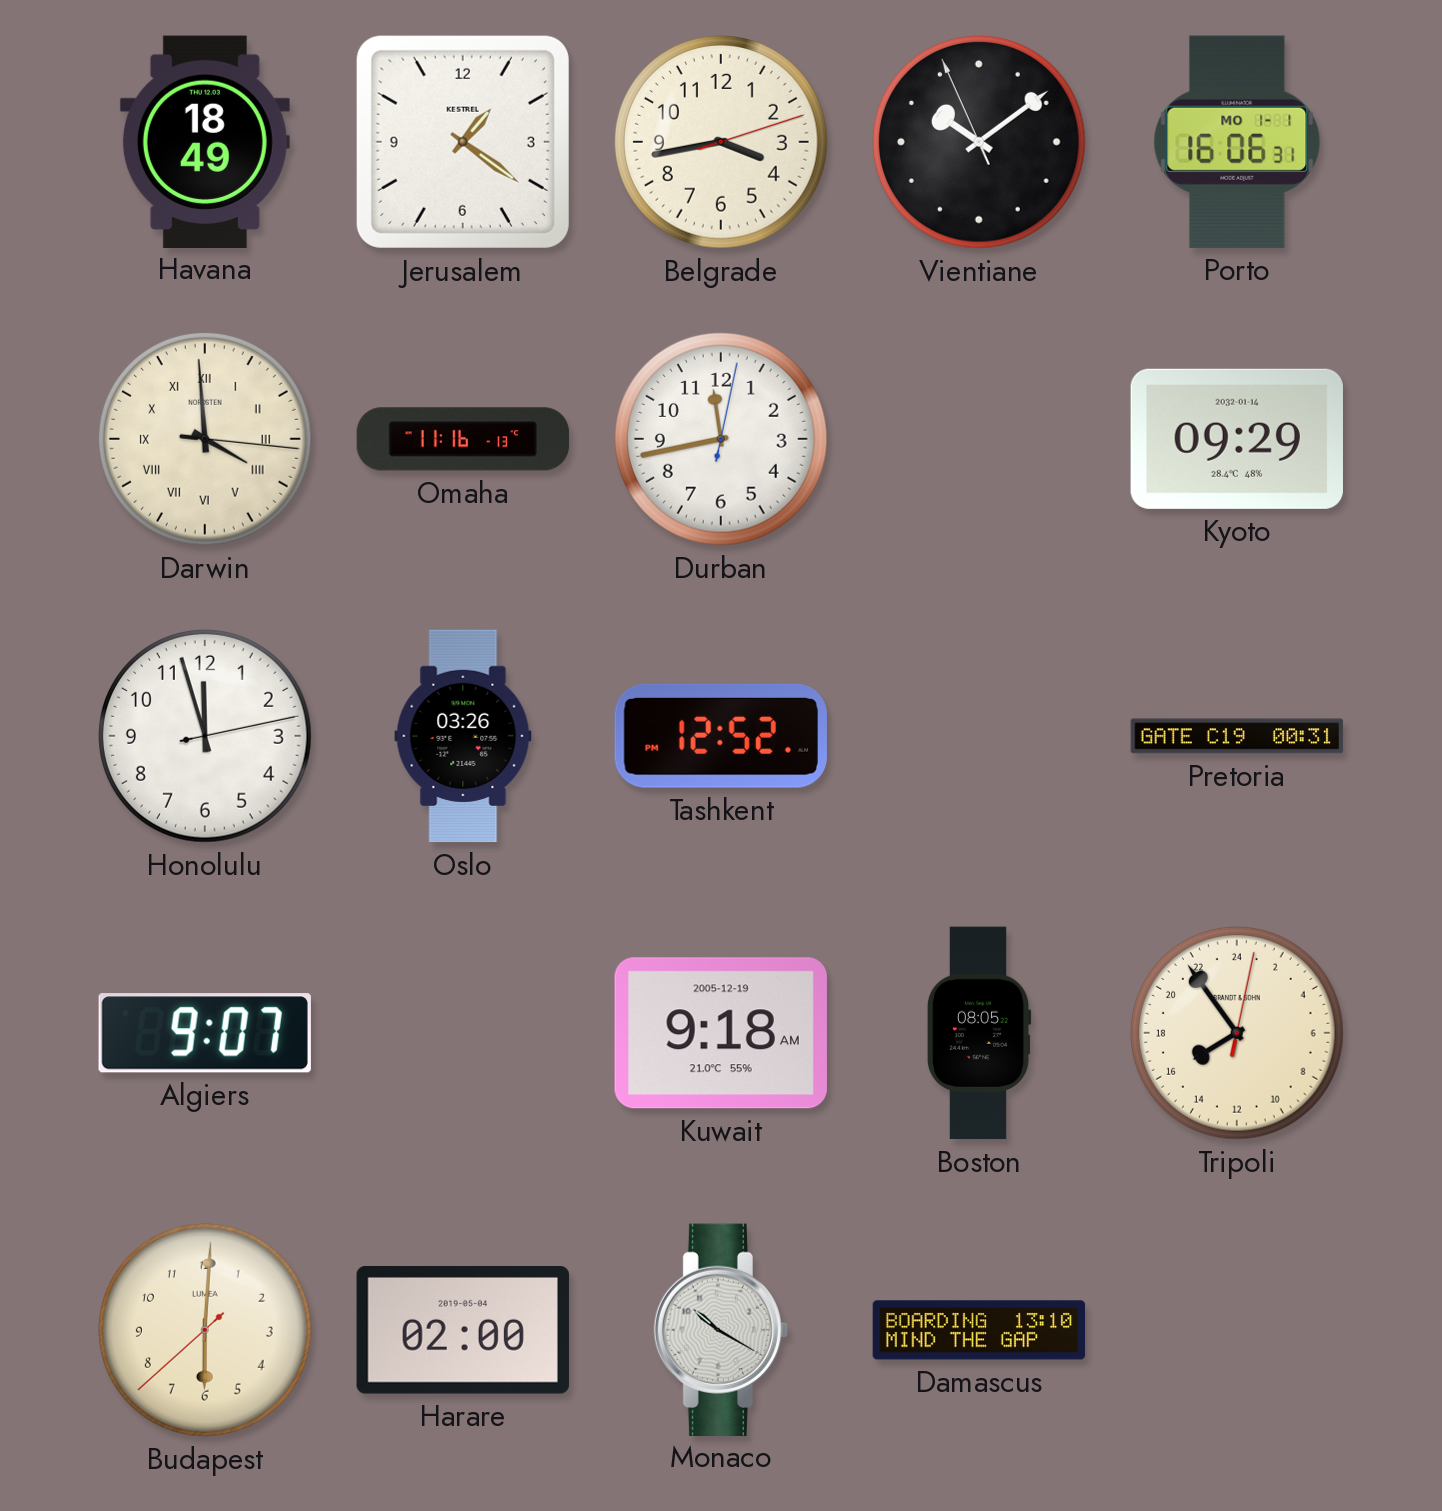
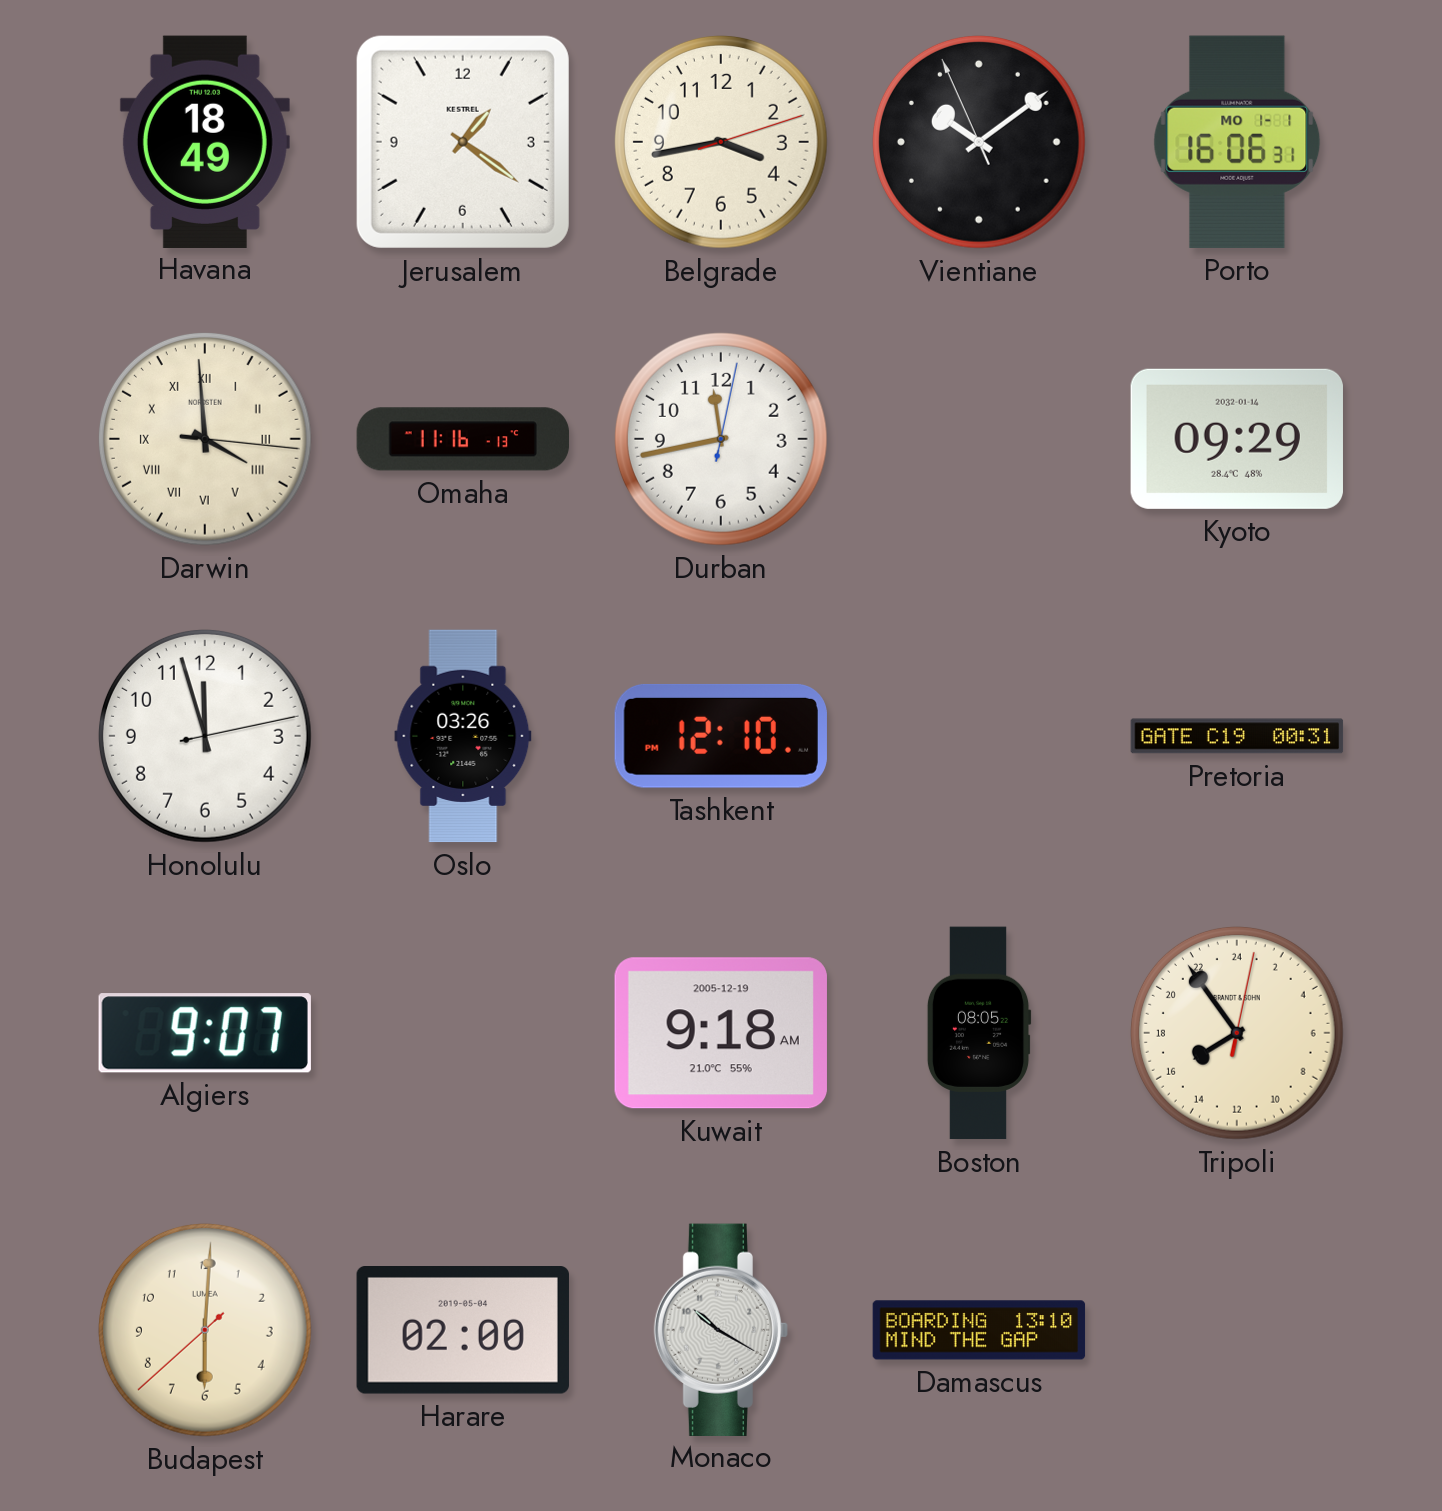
Tashkent: 12:52 -> 12:10 (721, 736)
